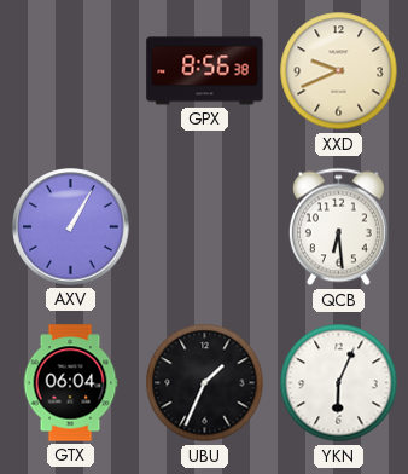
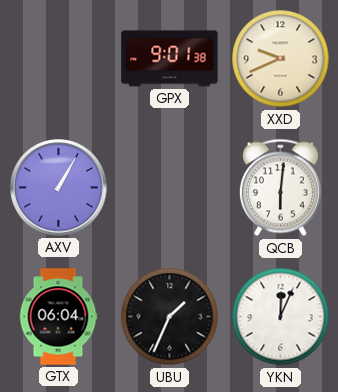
GPX: 8:56 -> 9:01 (170, 59)
QCB: 6:29 -> 6:01 (280, 188)
YKN: 6:04 -> 12:04 (281, 317)
